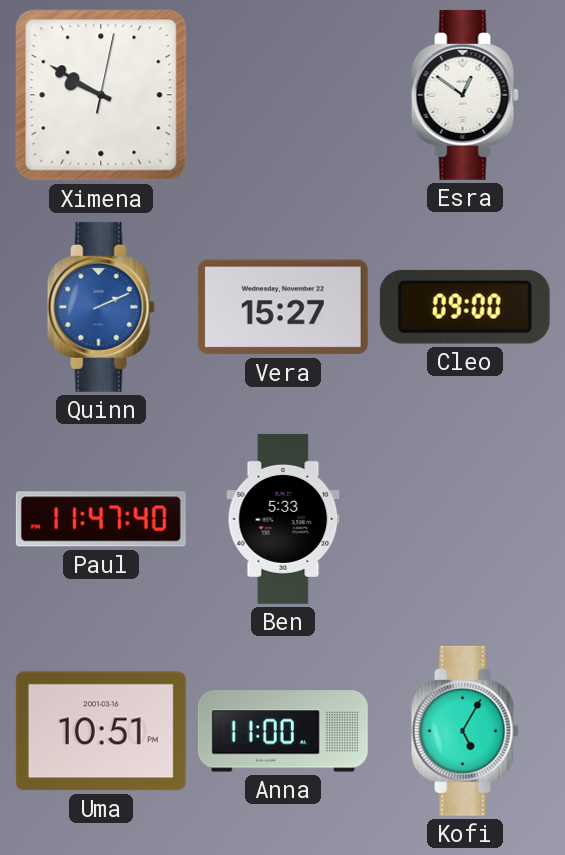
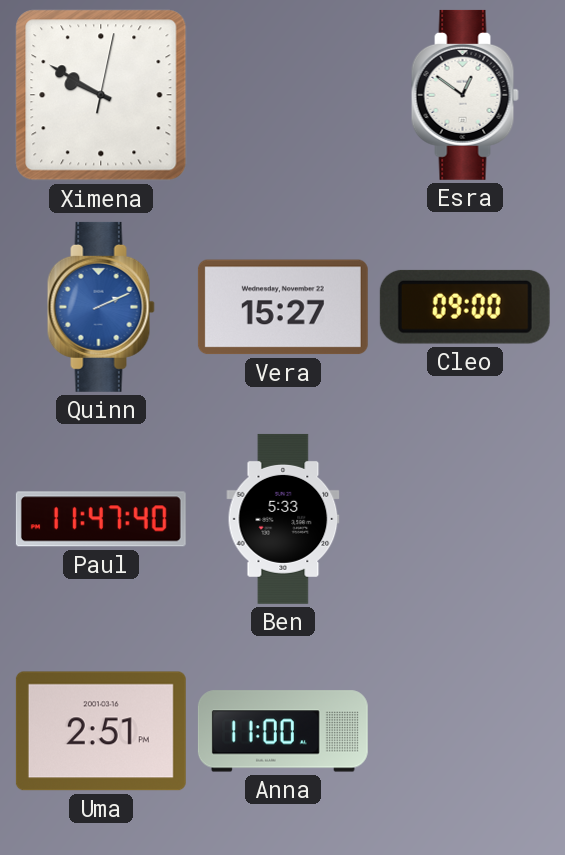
Uma: 10:51 -> 2:51 (101, 731)
Kofi: 5:05 -> none (465, 731)
